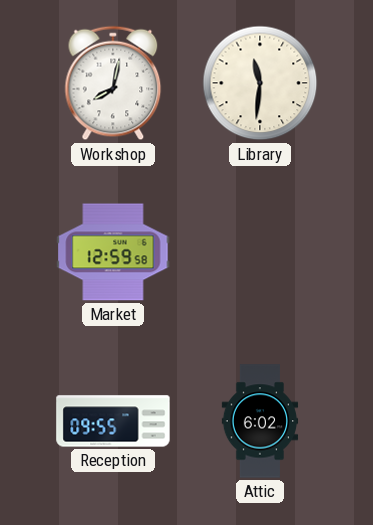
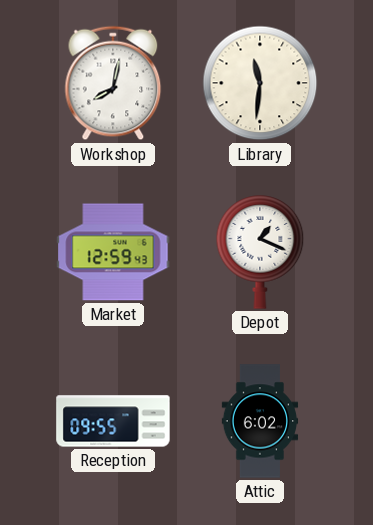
Market: 12:59:58 -> 12:59:43 (113, 252)
Depot: none -> 1:19 (260, 252)
